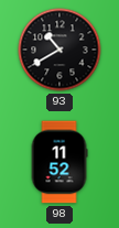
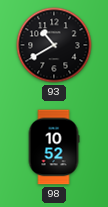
98: 11:52 -> 10:52 (54, 147)
